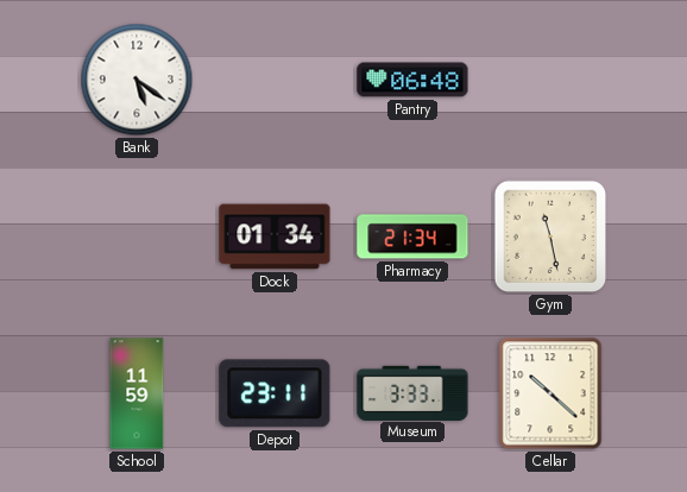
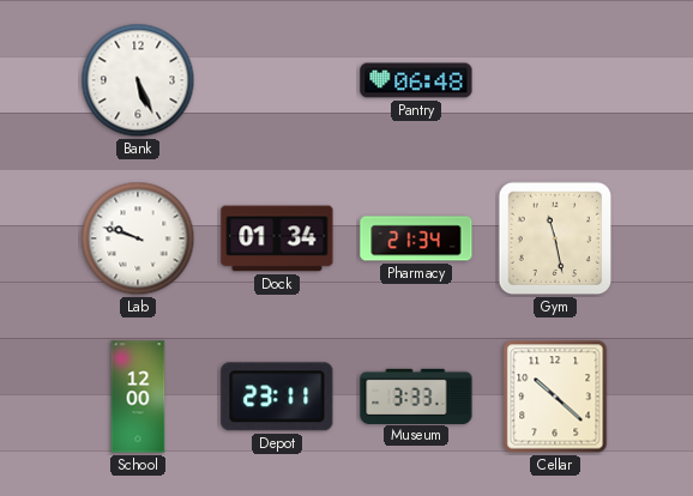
Bank: 5:21 -> 5:26 (138, 80)
Lab: none -> 9:48 (138, 238)
School: 11:59 -> 12:00 (138, 397)
